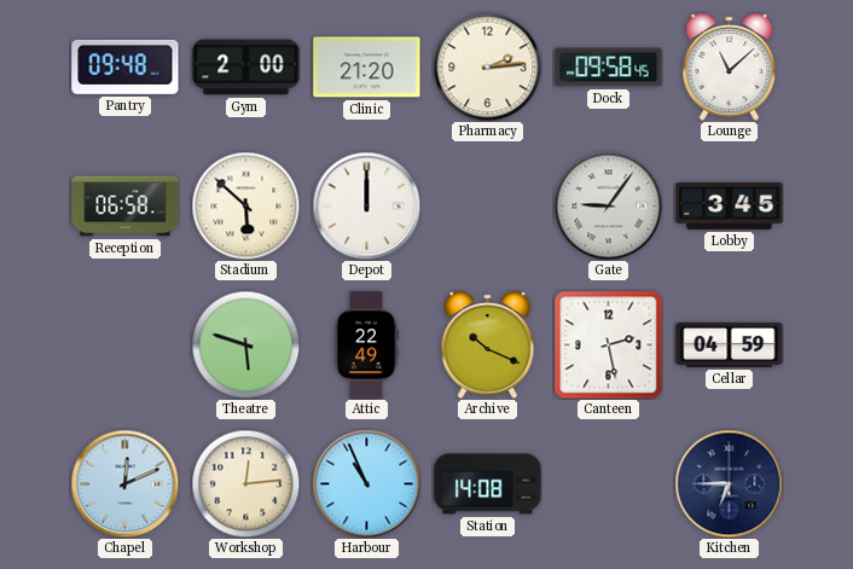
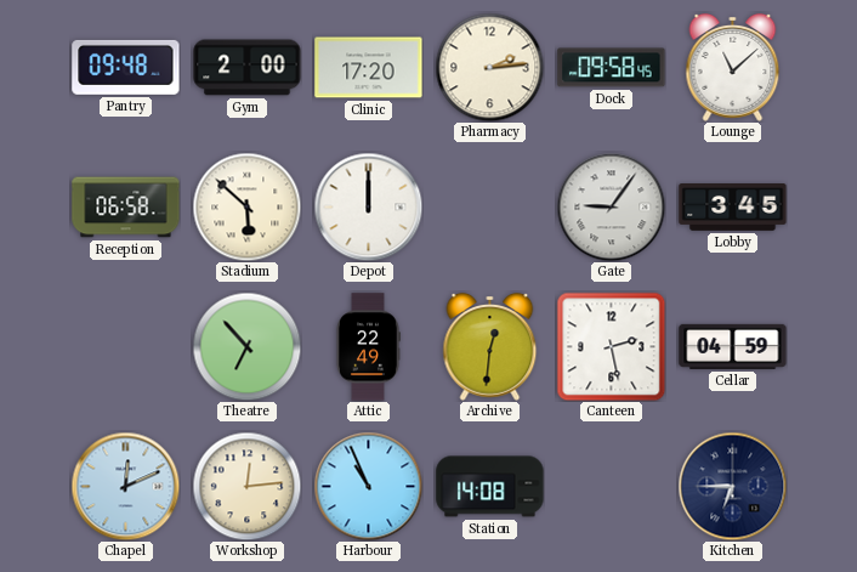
Clinic: 21:20 -> 17:20 (369, 68)
Theatre: 5:48 -> 6:53 (246, 346)
Archive: 10:19 -> 12:31 (490, 347)
